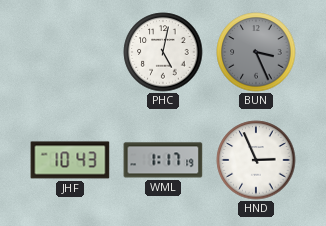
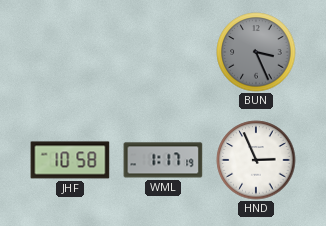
PHC: 5:02 -> none (163, 52)
JHF: 10:43 -> 10:58 (70, 160)
